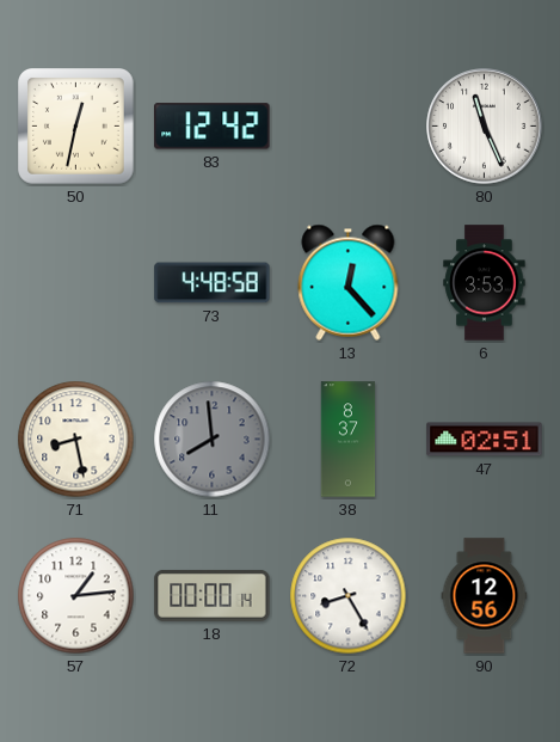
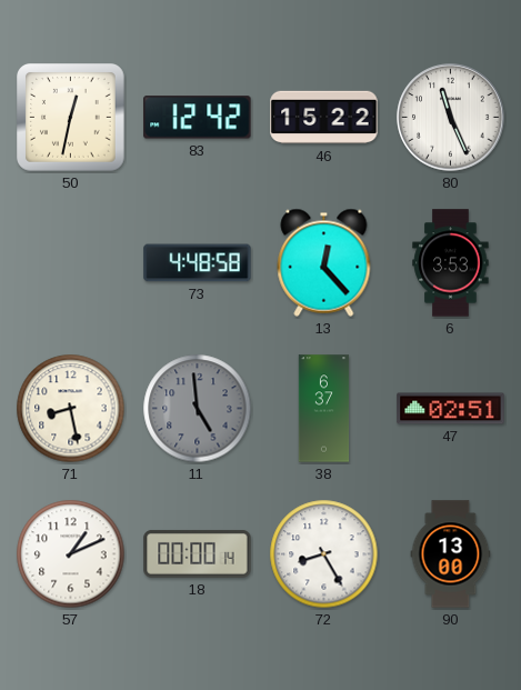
46: none -> 15:22 (324, 118)
11: 7:59 -> 4:59 (198, 409)
38: 8:37 -> 6:37 (324, 409)
57: 1:14 -> 1:11 (71, 554)
90: 12:56 -> 13:00 (451, 554)
